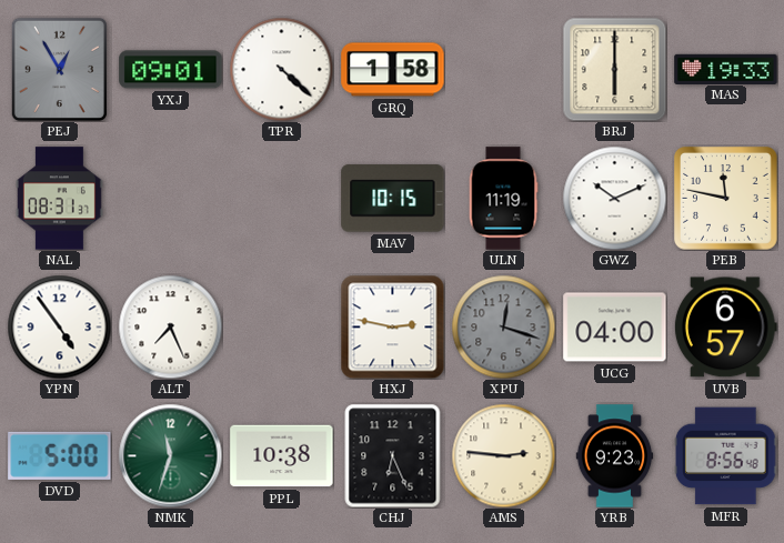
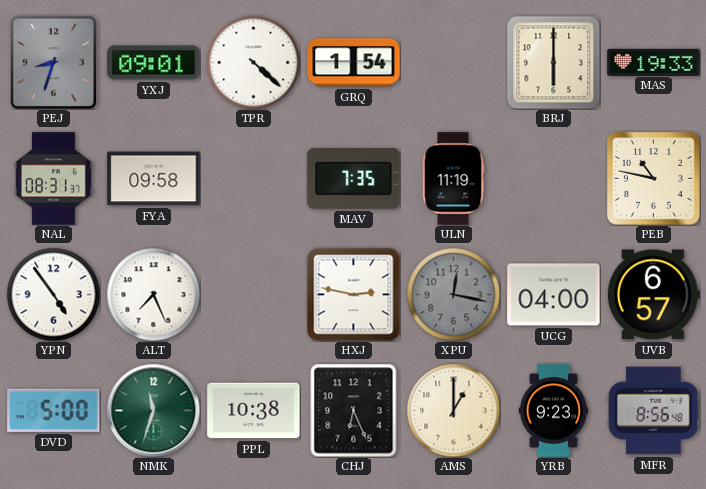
PEJ: 12:55 -> 8:33 (53, 62)
GRQ: 1:58 -> 1:54 (354, 63)
FYA: none -> 09:58 (154, 179)
MAV: 10:15 -> 7:35 (354, 179)
GWZ: 10:11 -> none (614, 198)
PEB: 11:47 -> 10:47 (654, 179)
XPU: 12:18 -> 12:17 (453, 294)
AMS: 2:46 -> 1:00 (453, 410)
